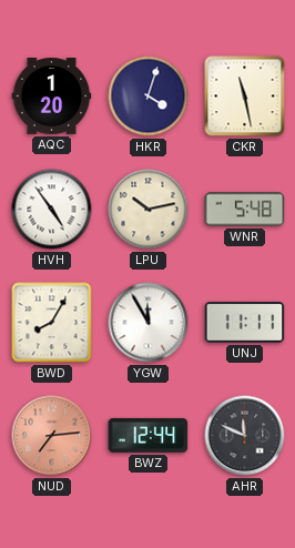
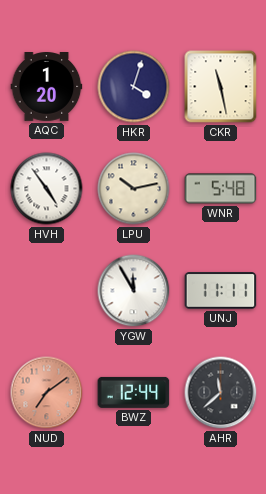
BWD: 8:05 -> none (52, 323)
NUD: 7:14 -> 7:09 (47, 393)
AHR: 11:49 -> 11:38 (221, 393)
